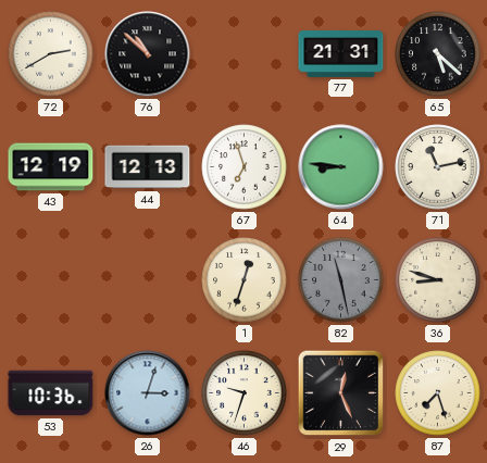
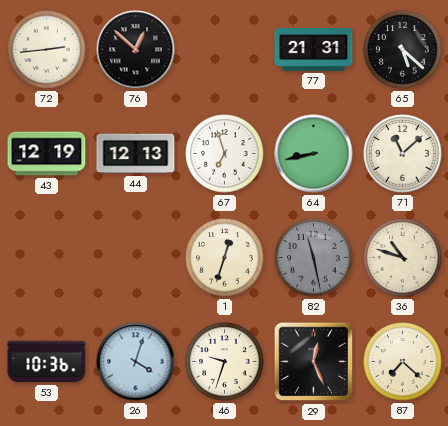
72: 2:40 -> 2:44 (47, 50)
76: 10:52 -> 12:52 (136, 50)
64: 8:46 -> 8:43 (314, 154)
71: 11:13 -> 11:08 (403, 154)
36: 8:48 -> 10:48 (403, 258)
26: 3:03 -> 4:03 (136, 362)
87: 7:27 -> 7:22 (403, 362)
